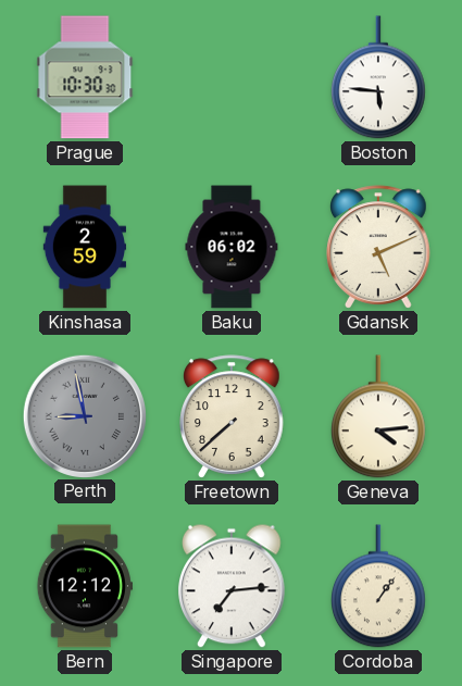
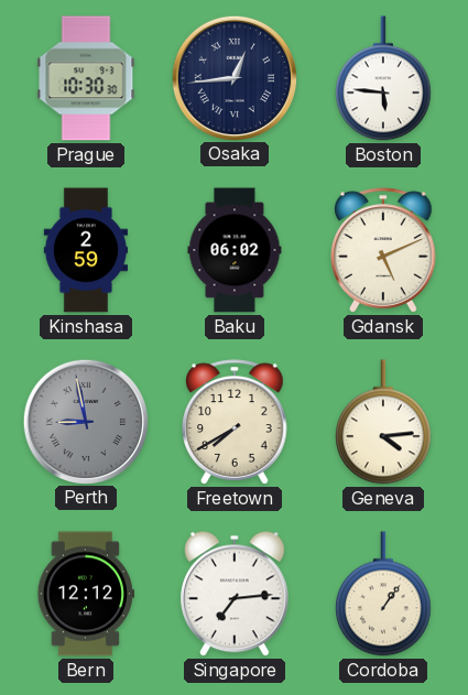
Osaka: none -> 12:44 (233, 77)
Freetown: 7:38 -> 7:40 (235, 422)
